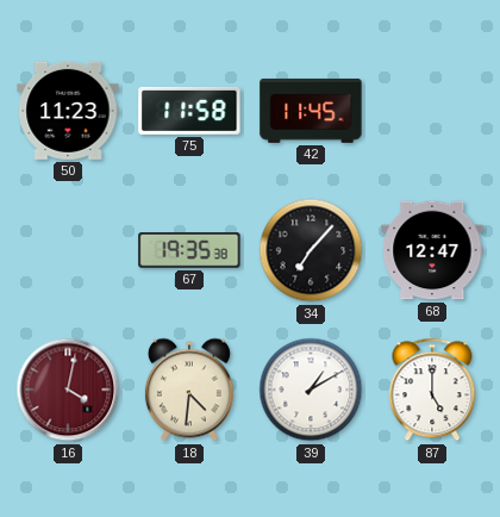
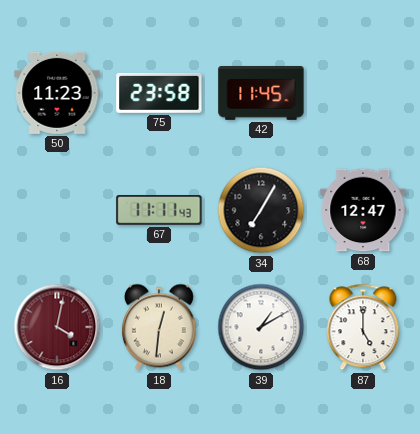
75: 11:58 -> 23:58 (159, 93)
67: 19:35 -> 11:11 (159, 211)
34: 7:07 -> 7:05 (261, 210)
18: 4:31 -> 12:31 (159, 327)
